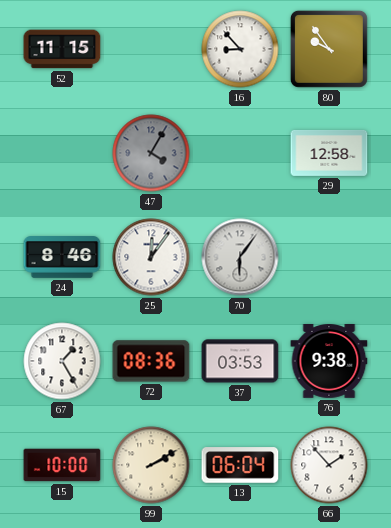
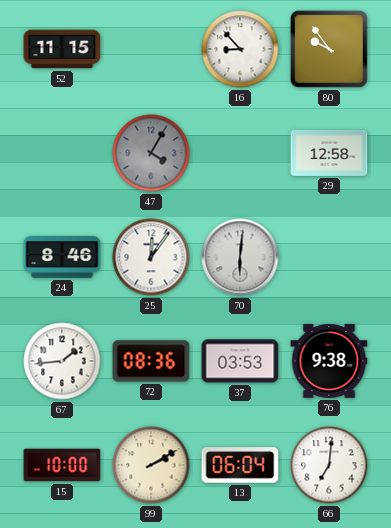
70: 6:06 -> 6:01 (240, 257)
67: 1:25 -> 1:44 (62, 361)
66: 1:53 -> 7:01 (329, 465)
